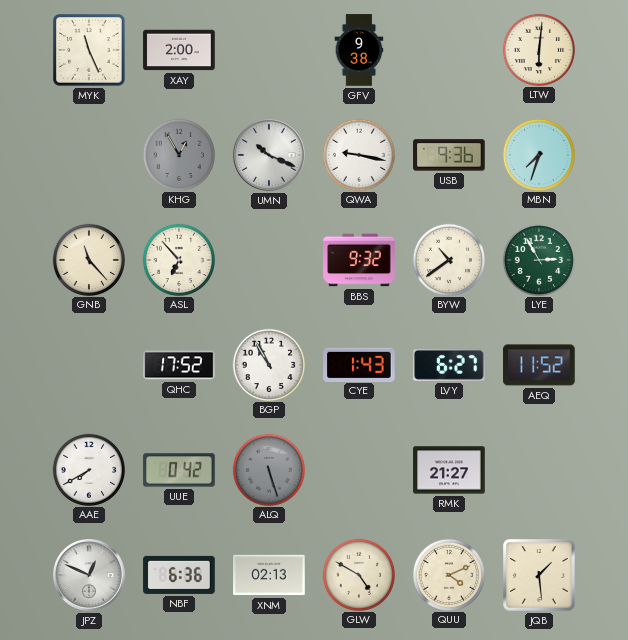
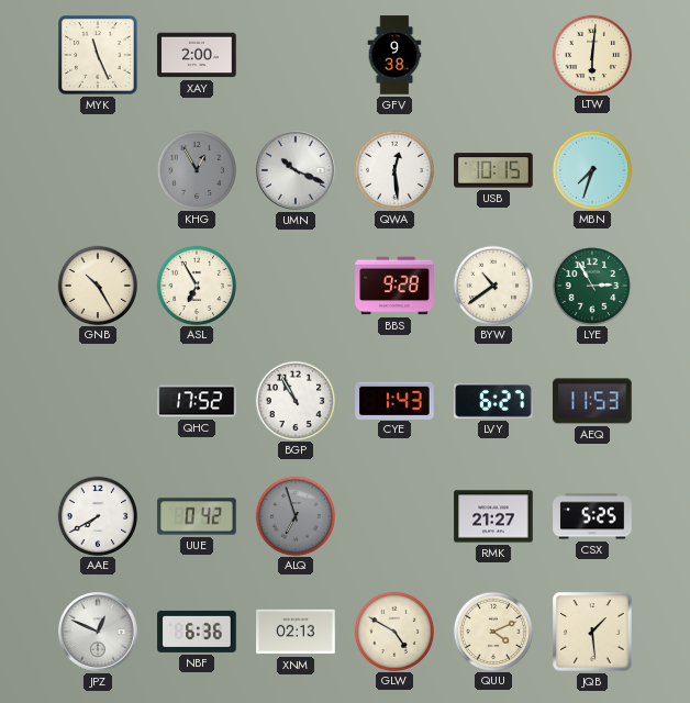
QWA: 9:17 -> 12:29 (393, 169)
USB: 9:36 -> 10:15 (493, 170)
GNB: 11:23 -> 10:25 (97, 284)
ASL: 6:53 -> 6:55 (196, 284)
BBS: 9:32 -> 9:28 (394, 286)
AEQ: 11:52 -> 11:53 (592, 401)
ALQ: 5:27 -> 6:57 (294, 515)
CSX: none -> 5:25 (592, 516)
